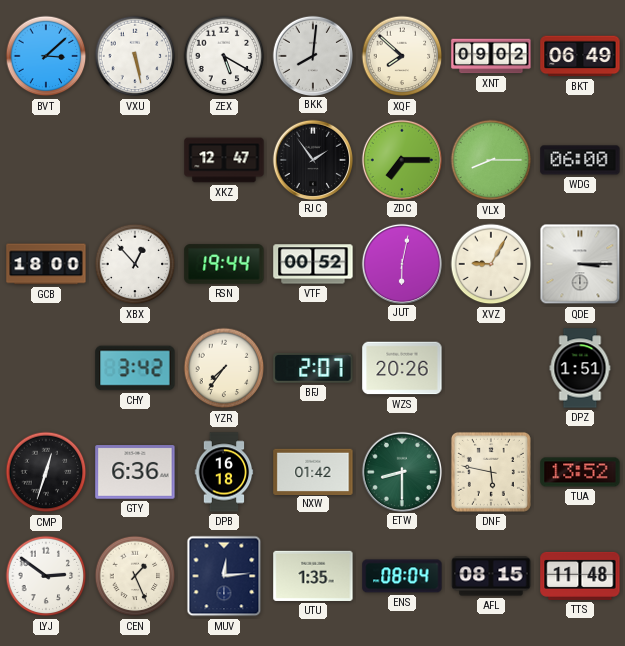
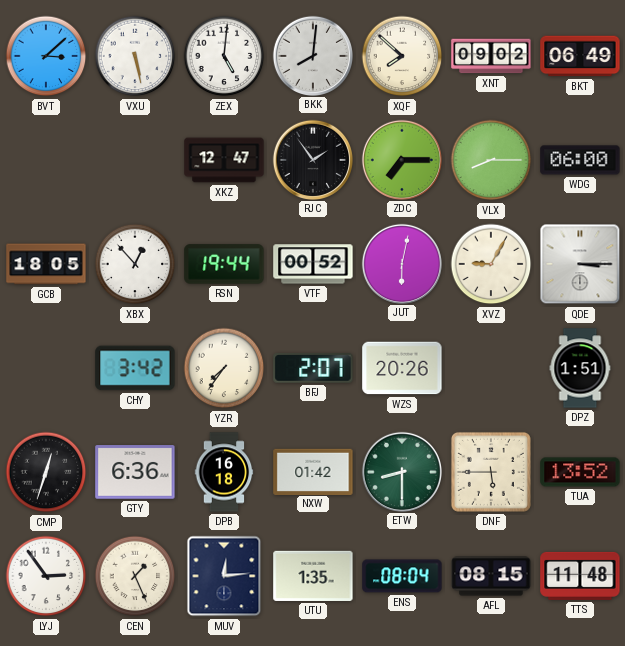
ZEX: 5:20 -> 5:01 (224, 56)
GCB: 18:00 -> 18:05 (46, 264)
DNF: 5:47 -> 5:45 (491, 472)
LYJ: 2:51 -> 2:54 (46, 576)
